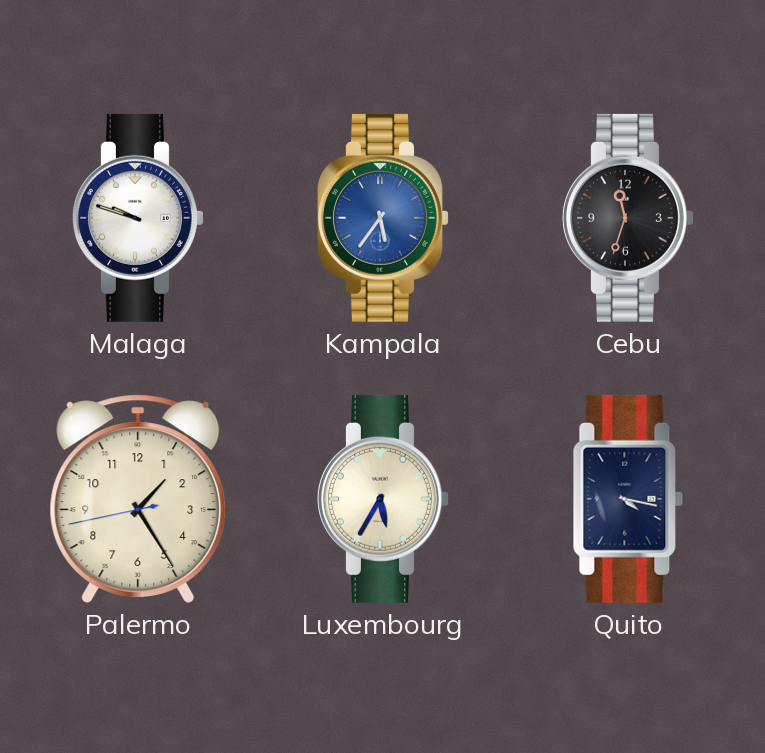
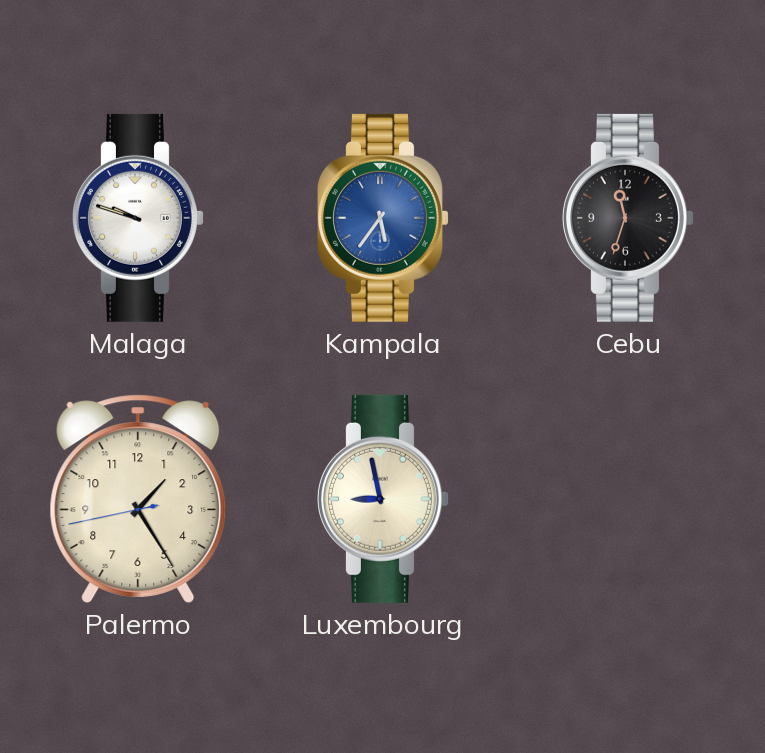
Luxembourg: 5:35 -> 8:58 (384, 499)
Quito: 4:17 -> none (628, 499)
